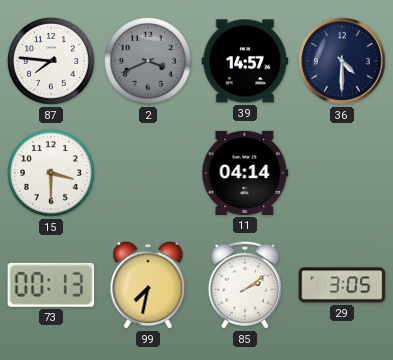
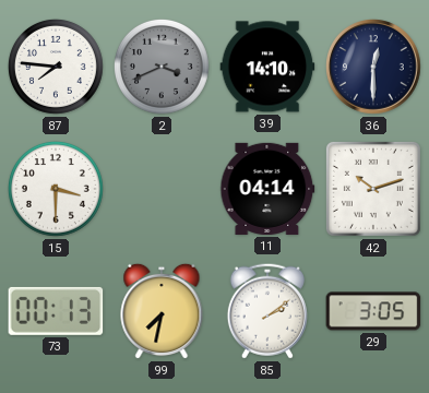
39: 14:57 -> 14:10 (267, 67)
36: 4:30 -> 12:30 (374, 68)
42: none -> 10:12 (373, 189)
